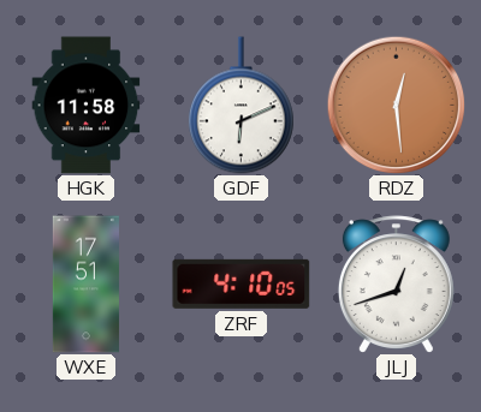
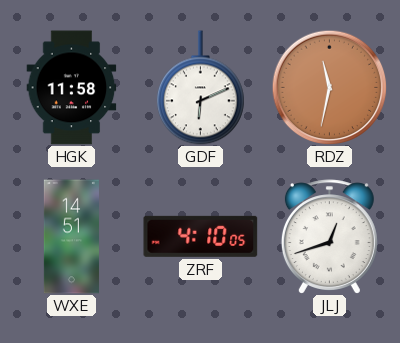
RDZ: 12:29 -> 11:32 (329, 87)
WXE: 17:51 -> 14:51 (71, 237)
